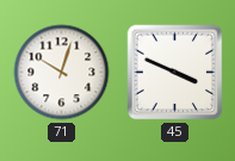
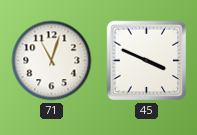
71: 10:03 -> 11:03 (52, 61)
